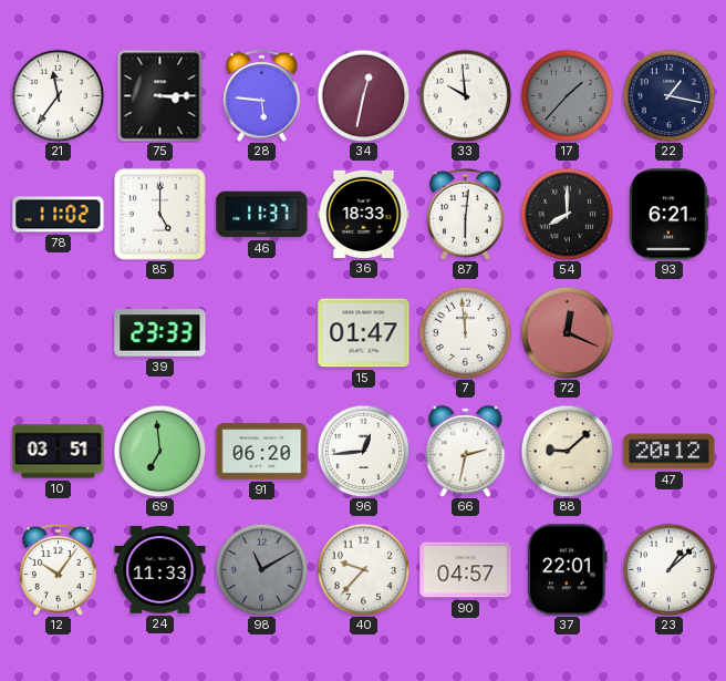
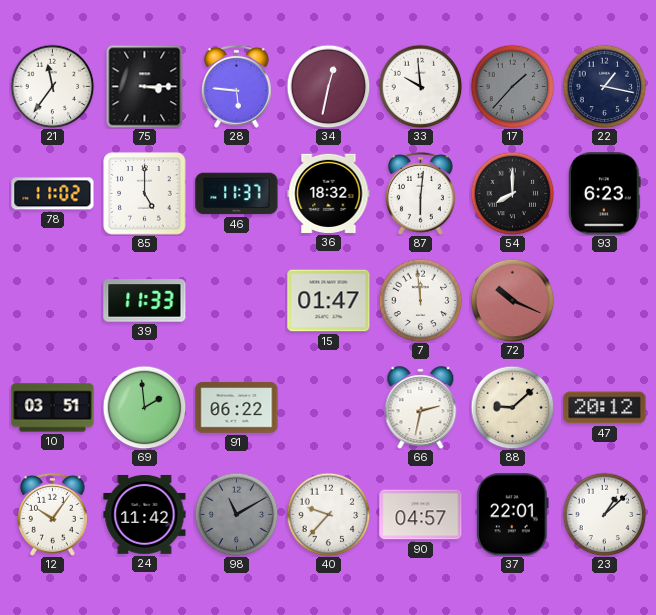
36: 18:33 -> 18:32 (329, 193)
93: 6:21 -> 6:23 (605, 194)
39: 23:33 -> 11:33 (145, 301)
72: 12:19 -> 10:19 (512, 300)
69: 6:59 -> 1:59 (144, 407)
91: 06:20 -> 06:22 (237, 408)
96: 12:44 -> none (363, 451)
24: 11:33 -> 11:42 (145, 514)
